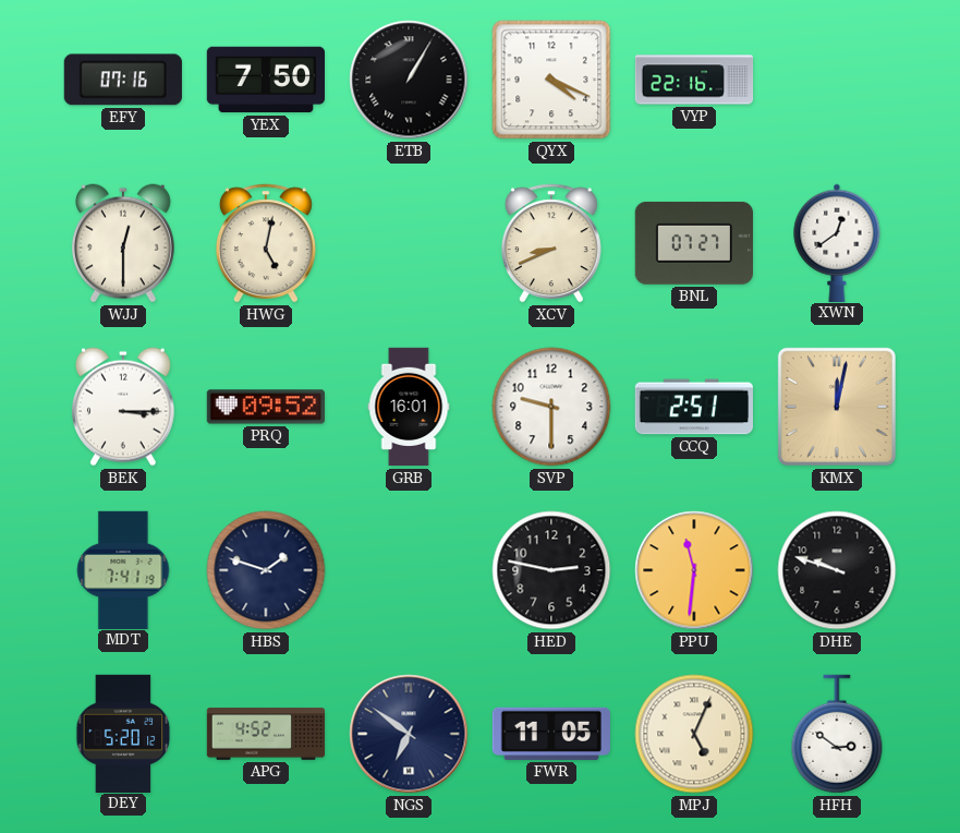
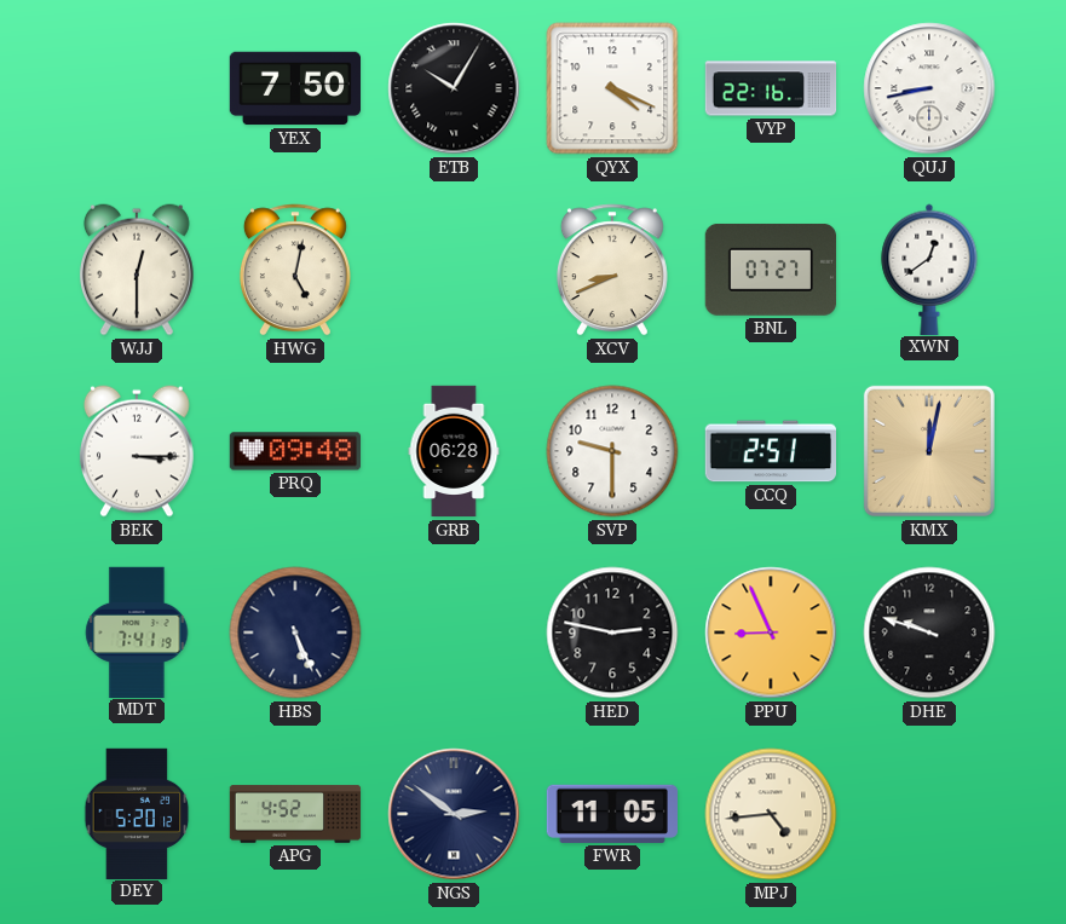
EFY: 07:16 -> none (123, 80)
ETB: 1:05 -> 10:05 (454, 88)
QUJ: none -> 8:43 (929, 88)
PRQ: 09:52 -> 09:48 (294, 451)
GRB: 16:01 -> 06:28 (454, 451)
HBS: 1:48 -> 5:26 (295, 633)
PPU: 11:31 -> 8:56 (771, 633)
NGS: 6:51 -> 2:51 (454, 814)
MPJ: 5:04 -> 4:44 (771, 814)
HFH: 2:51 -> none (837, 734)
